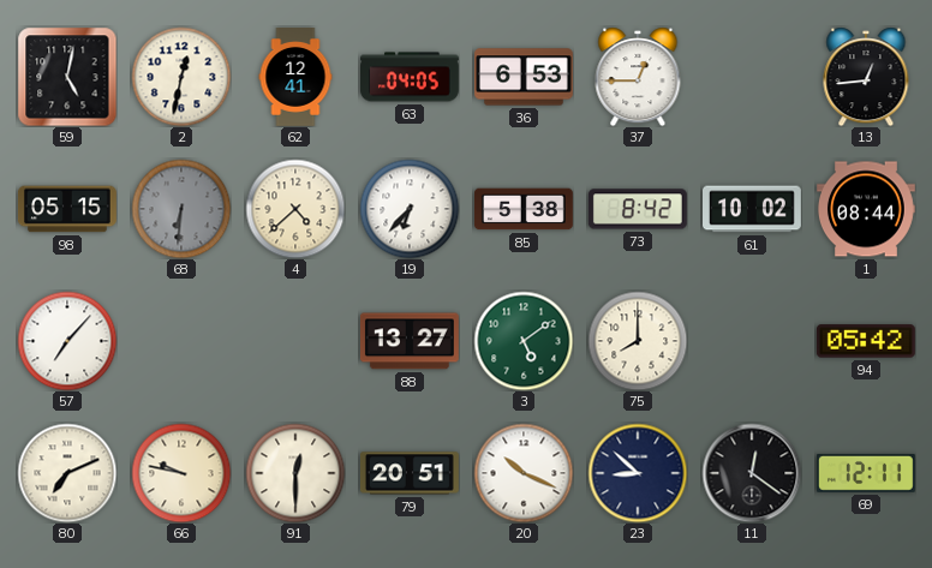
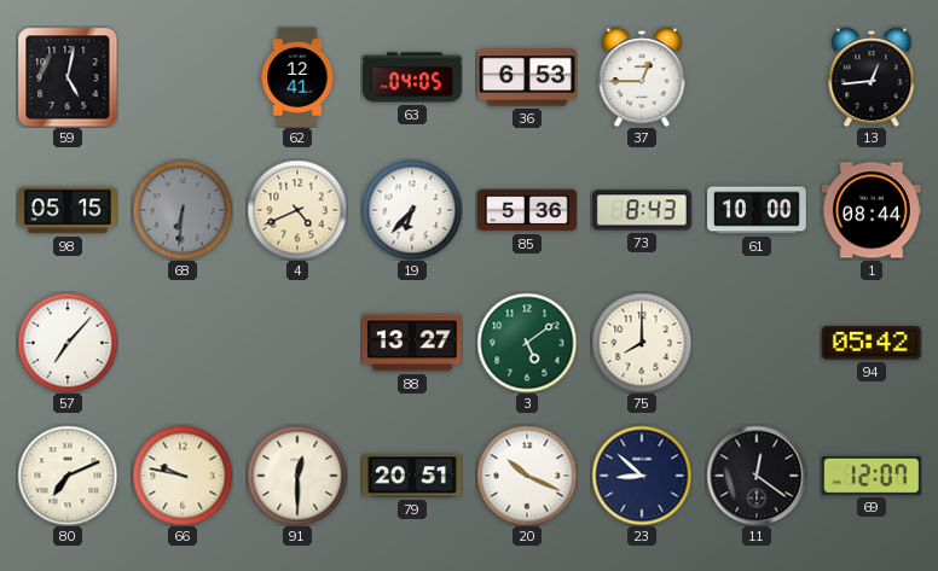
2: 12:32 -> none (181, 77)
4: 4:38 -> 4:41 (297, 210)
85: 5:38 -> 5:36 (528, 210)
73: 8:42 -> 8:43 (642, 210)
61: 10:02 -> 10:00 (758, 210)
69: 12:11 -> 12:07 (872, 476)
